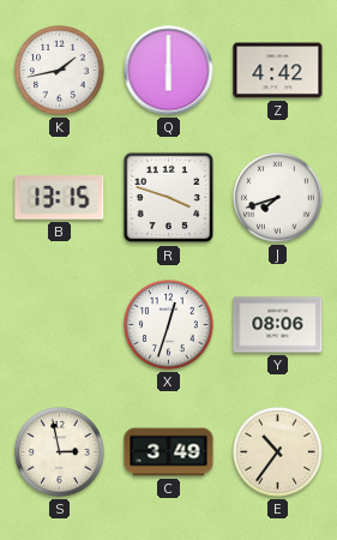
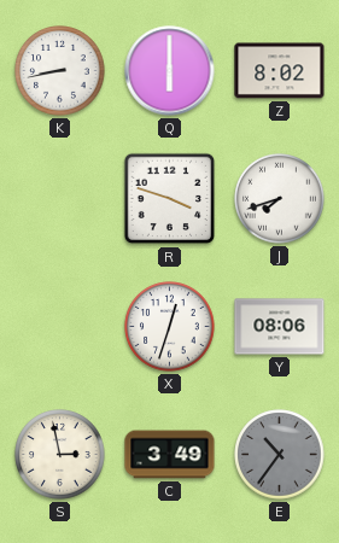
K: 1:43 -> 8:43 (60, 71)
Z: 4:42 -> 8:02 (280, 71)
B: 13:15 -> none (60, 197)
E dial: cream -> grey (280, 455)
